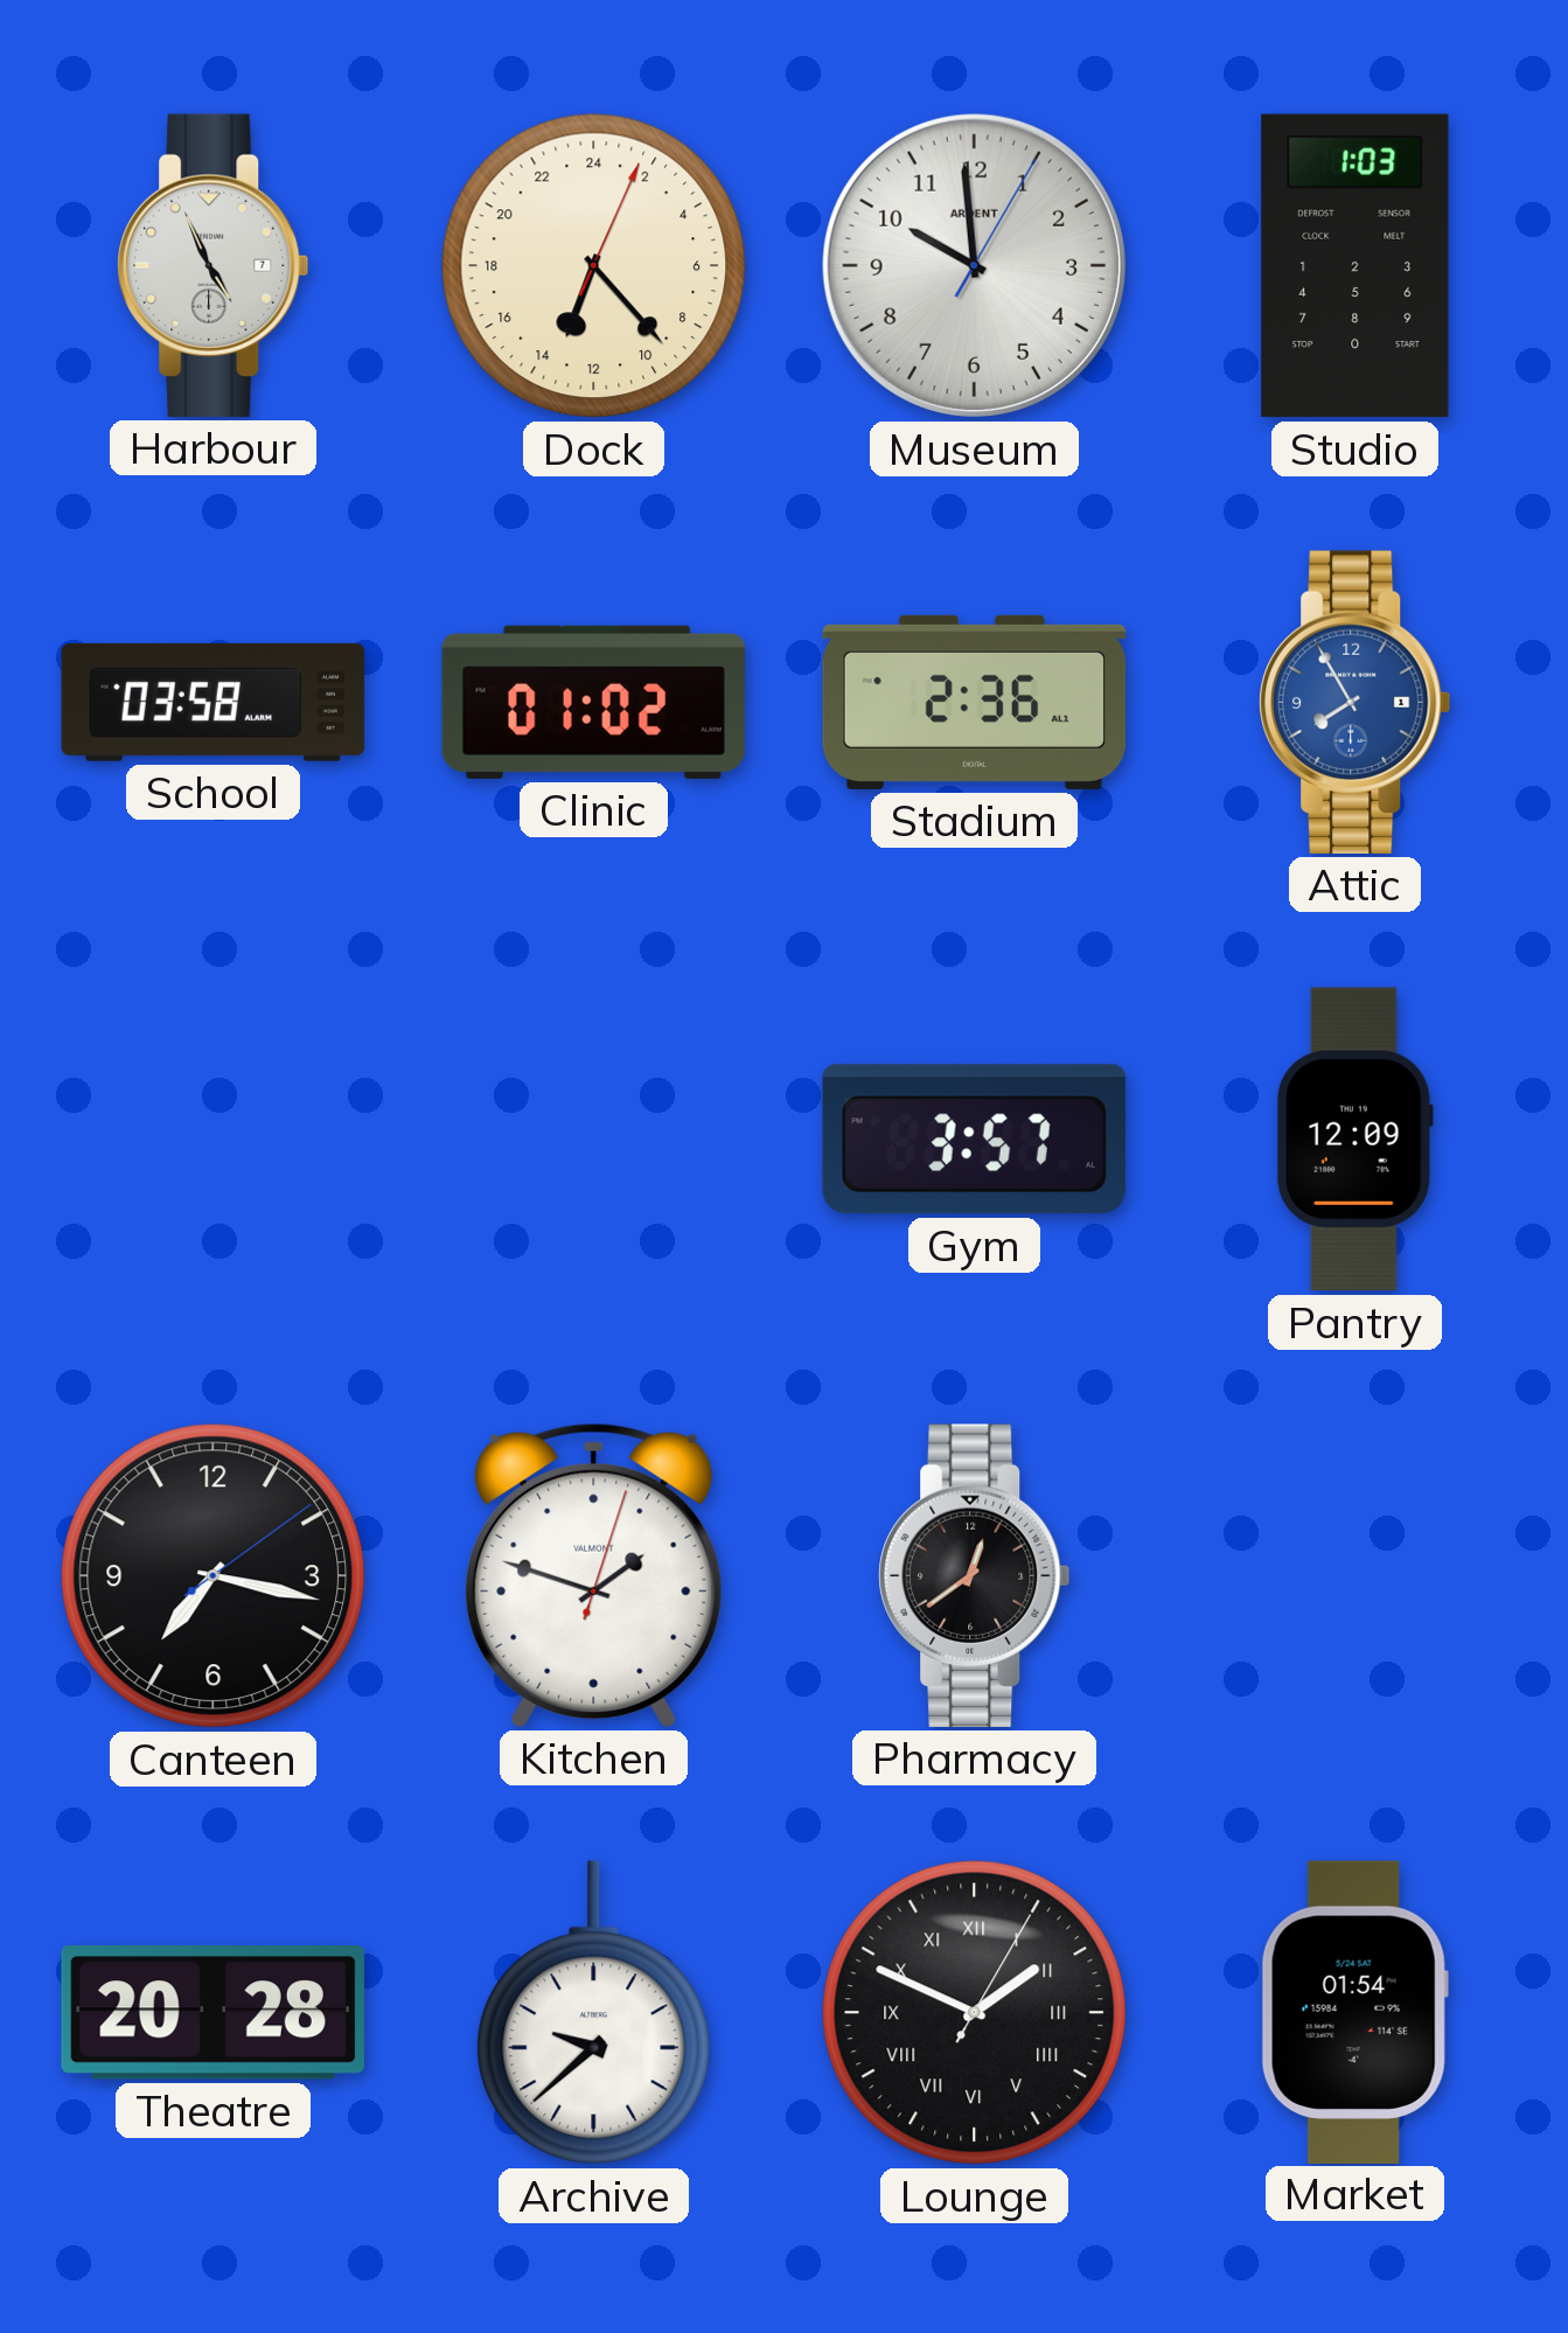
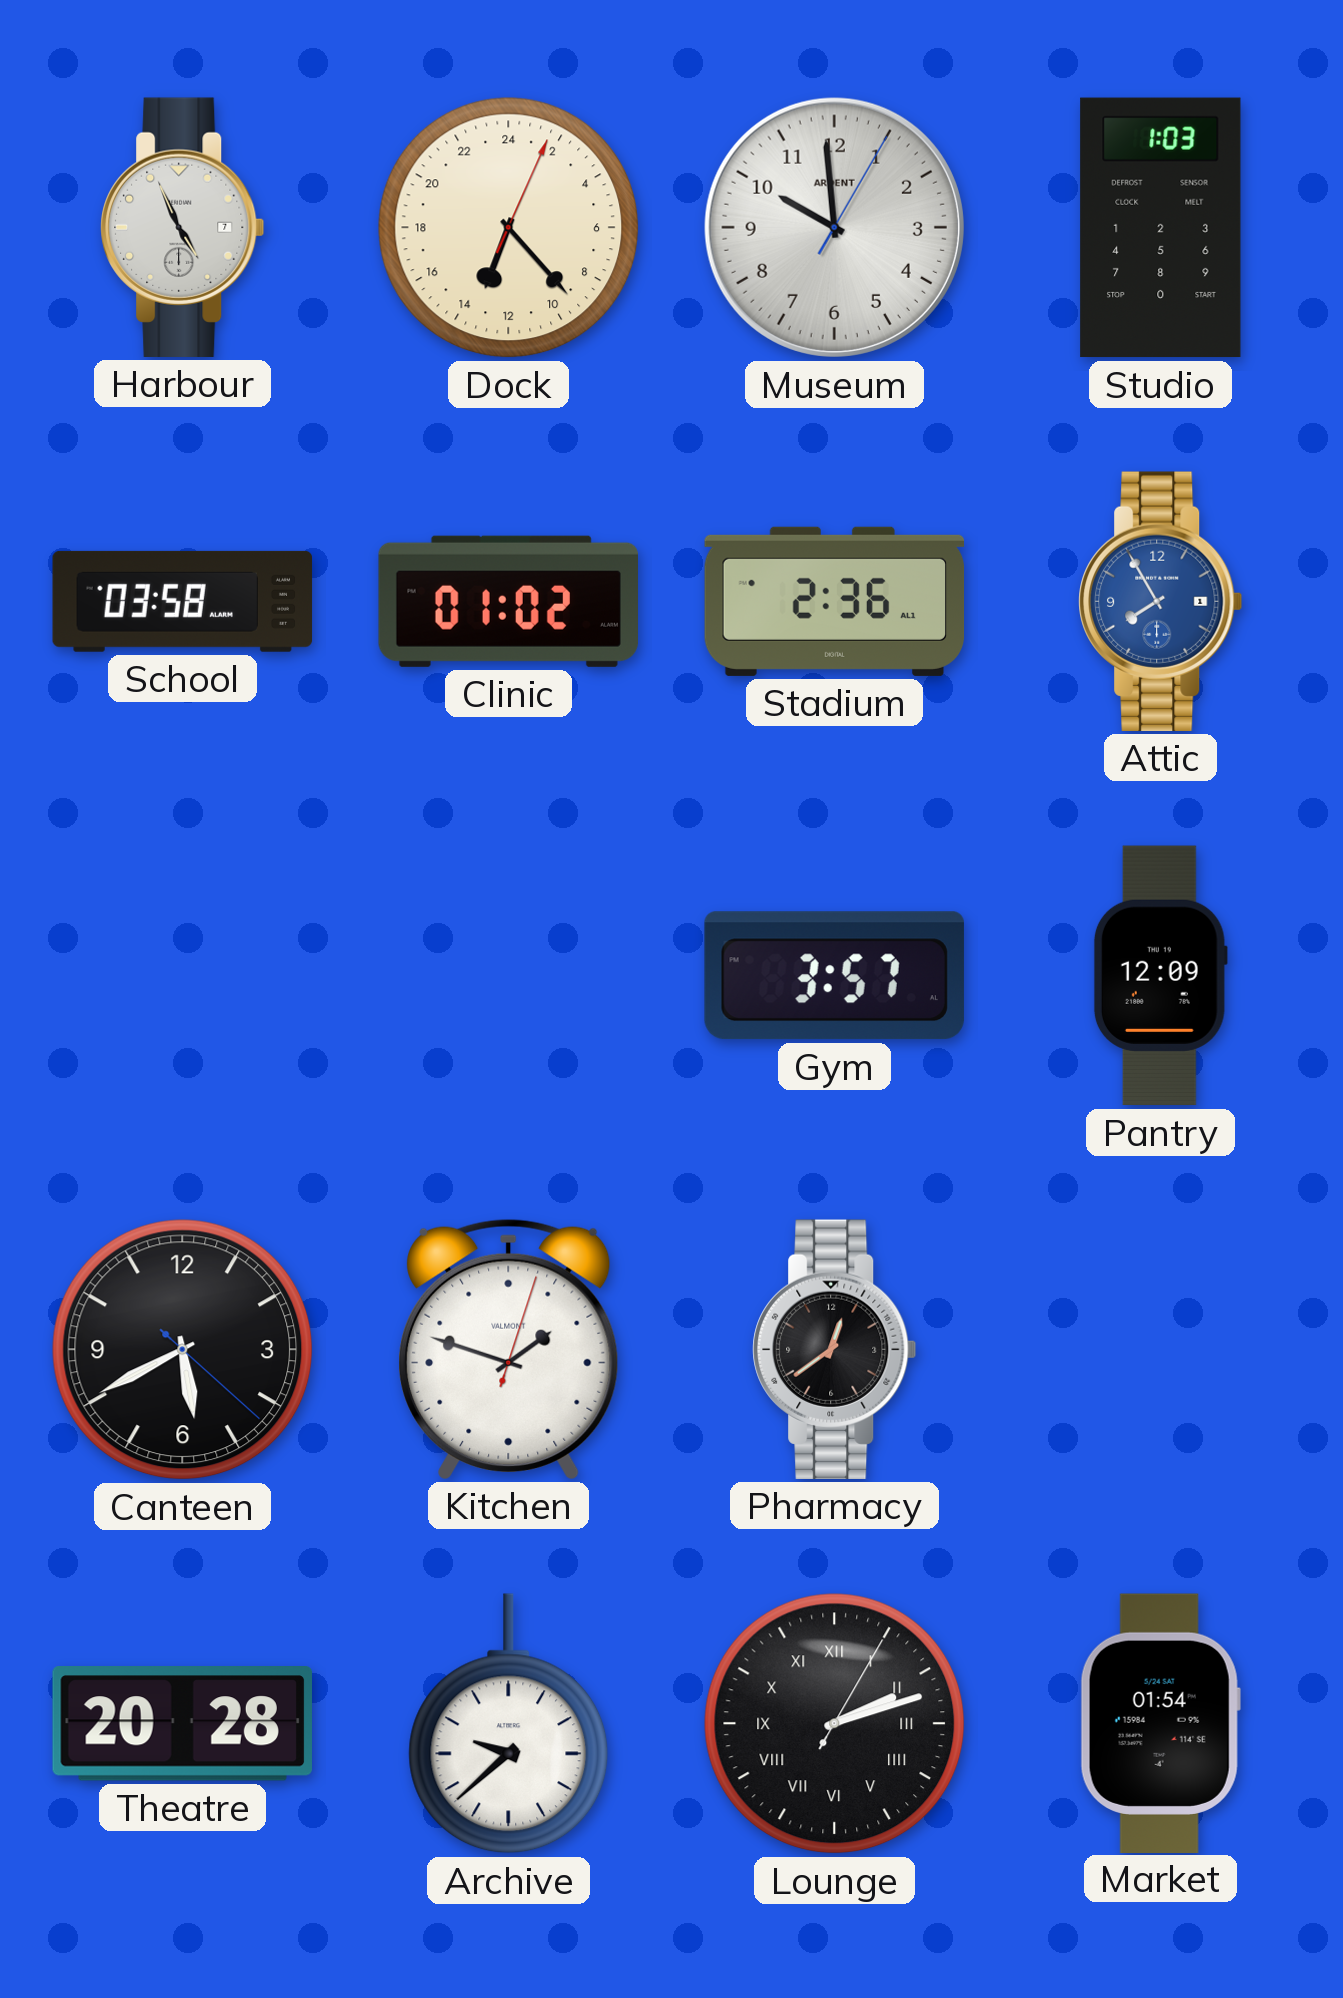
Canteen: 7:17 -> 5:40 (183, 1350)
Lounge: 1:49 -> 2:12 (835, 1724)
